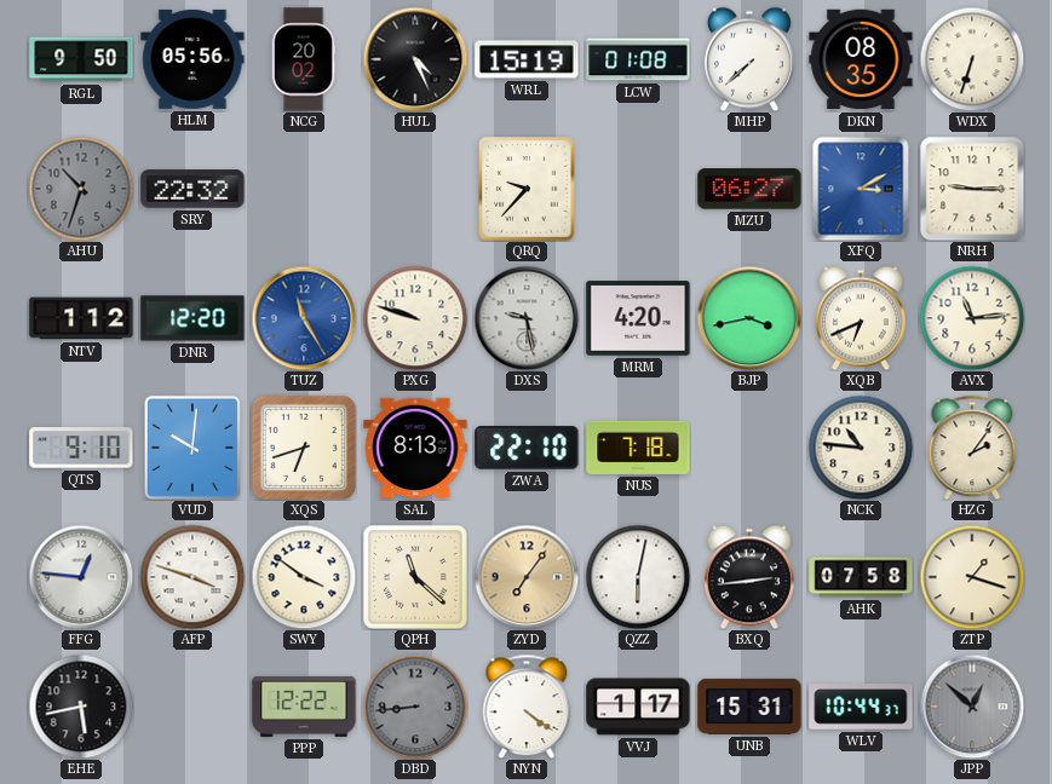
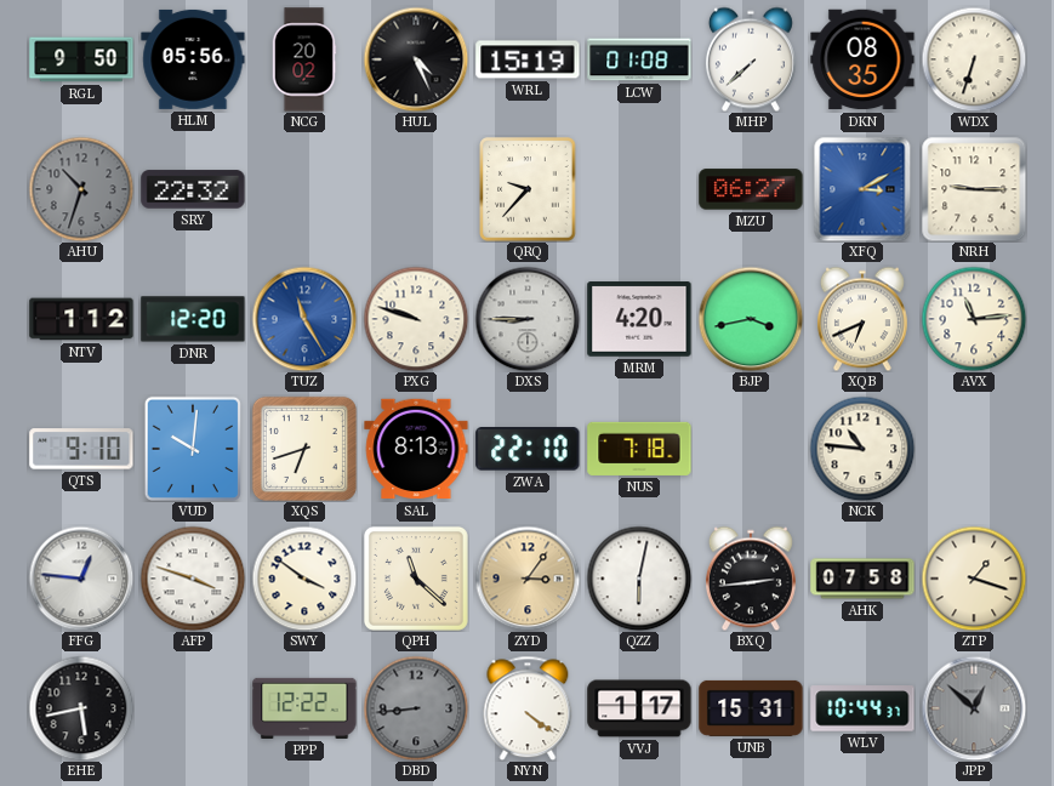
DXS: 9:28 -> 8:45 (528, 319)
HZG: 2:06 -> none (972, 448)
ZYD: 7:06 -> 3:06 (528, 579)
